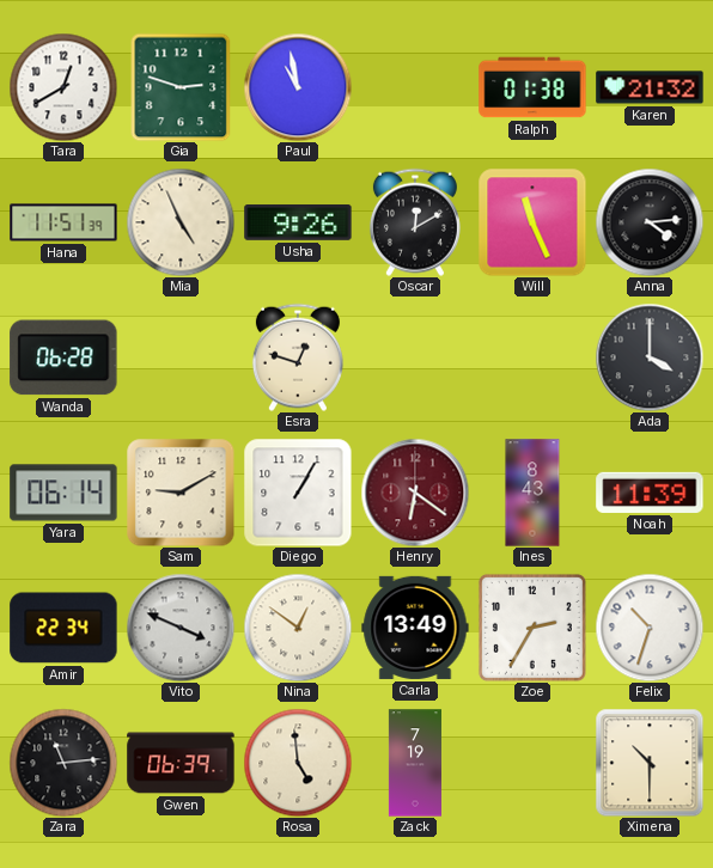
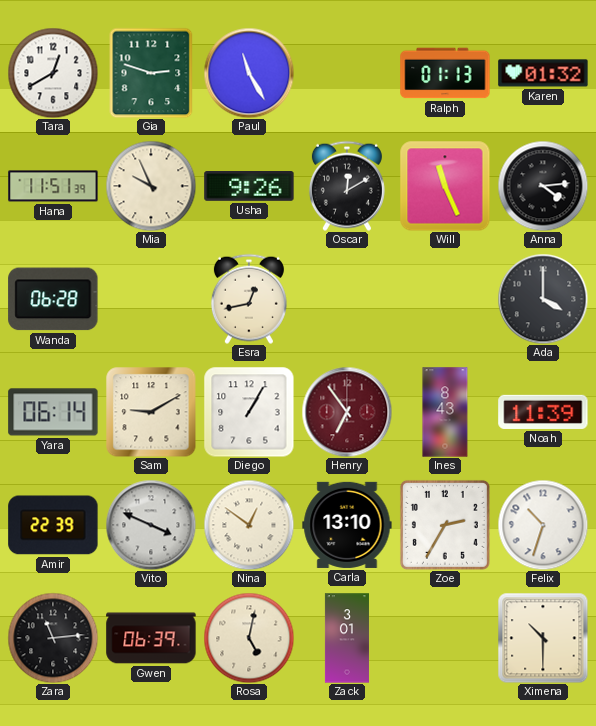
Paul: 10:58 -> 11:25 (249, 73)
Ralph: 01:38 -> 01:13 (445, 73)
Karen: 21:32 -> 01:32 (543, 73)
Mia: 4:56 -> 9:56 (151, 186)
Esra: 12:48 -> 12:43 (249, 299)
Henry: 6:21 -> 6:54 (347, 412)
Amir: 22:34 -> 22:39 (53, 525)
Carla: 13:49 -> 13:10 (347, 525)
Rosa: 4:59 -> 5:02 (249, 638)
Zack: 7:19 -> 3:01 (347, 638)
